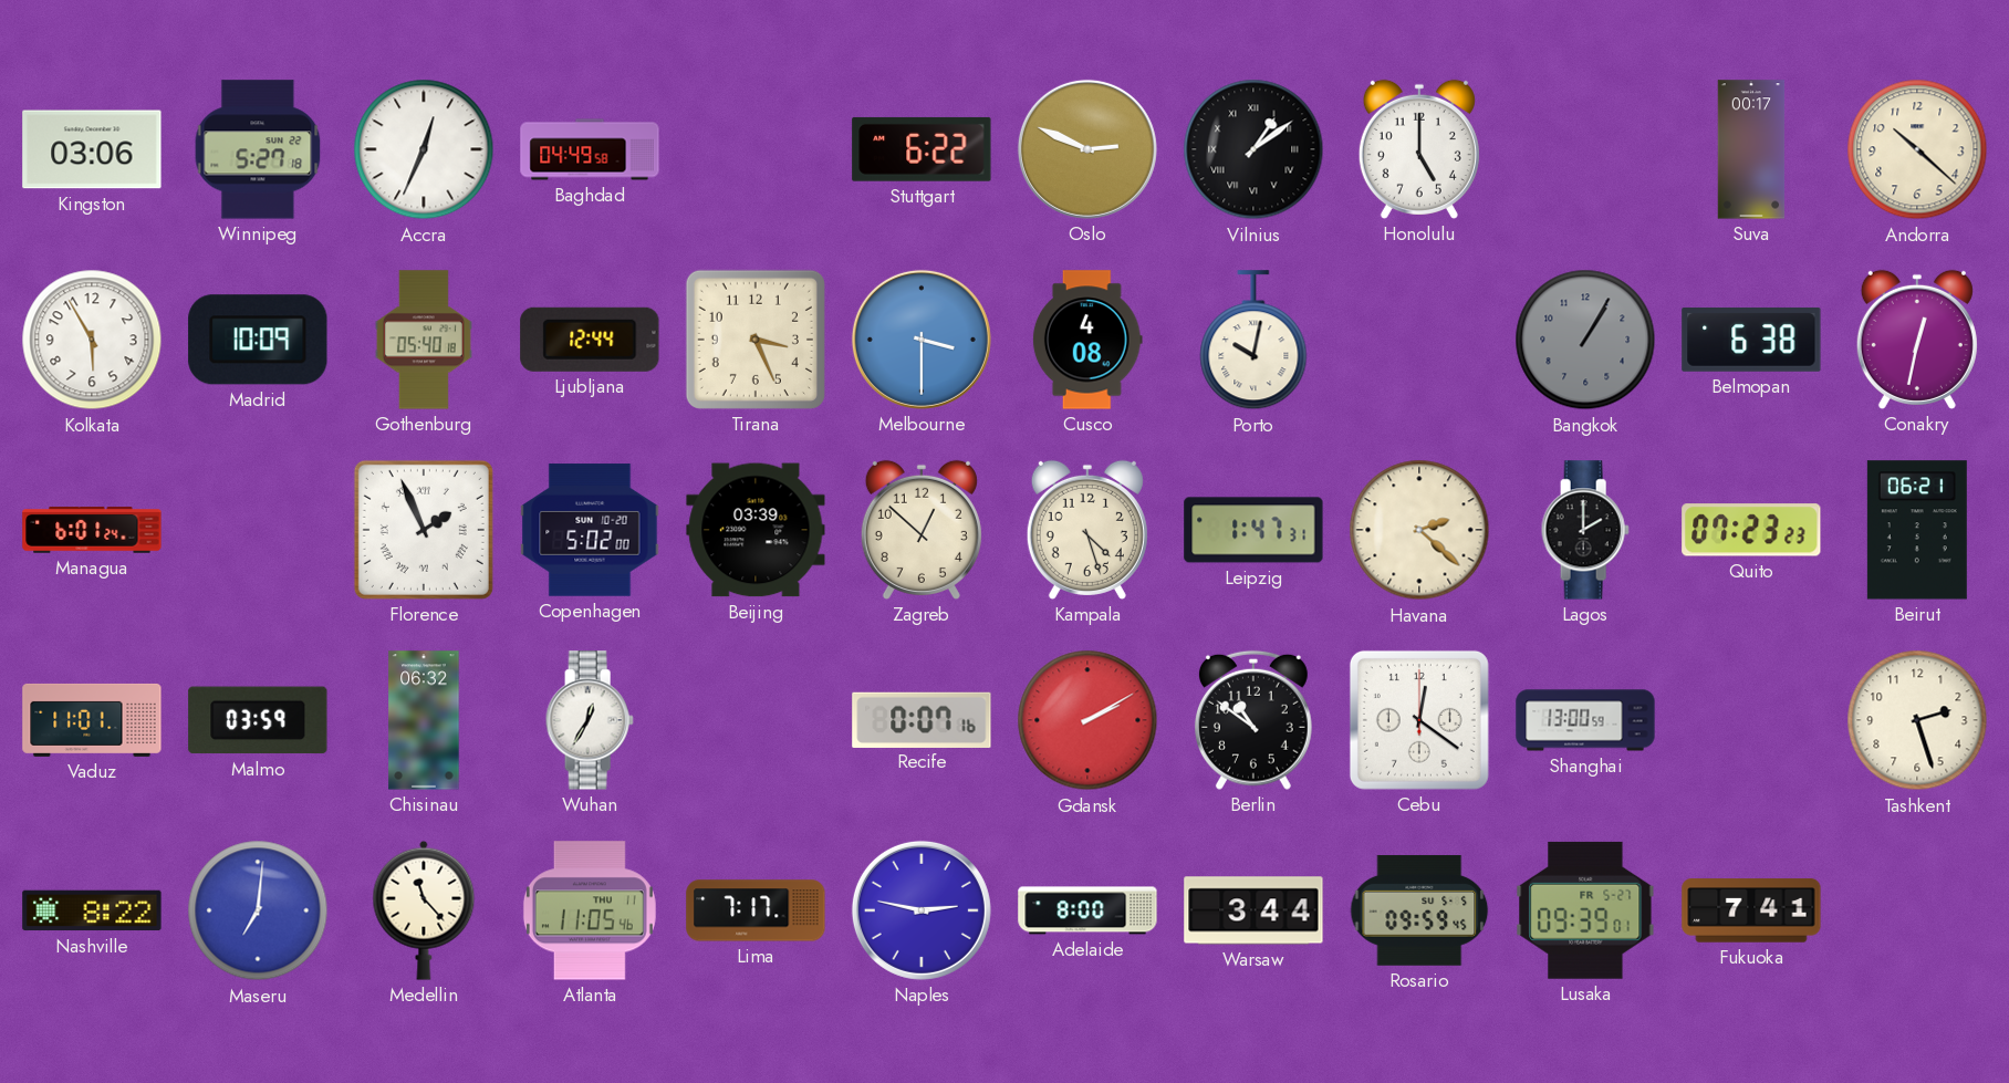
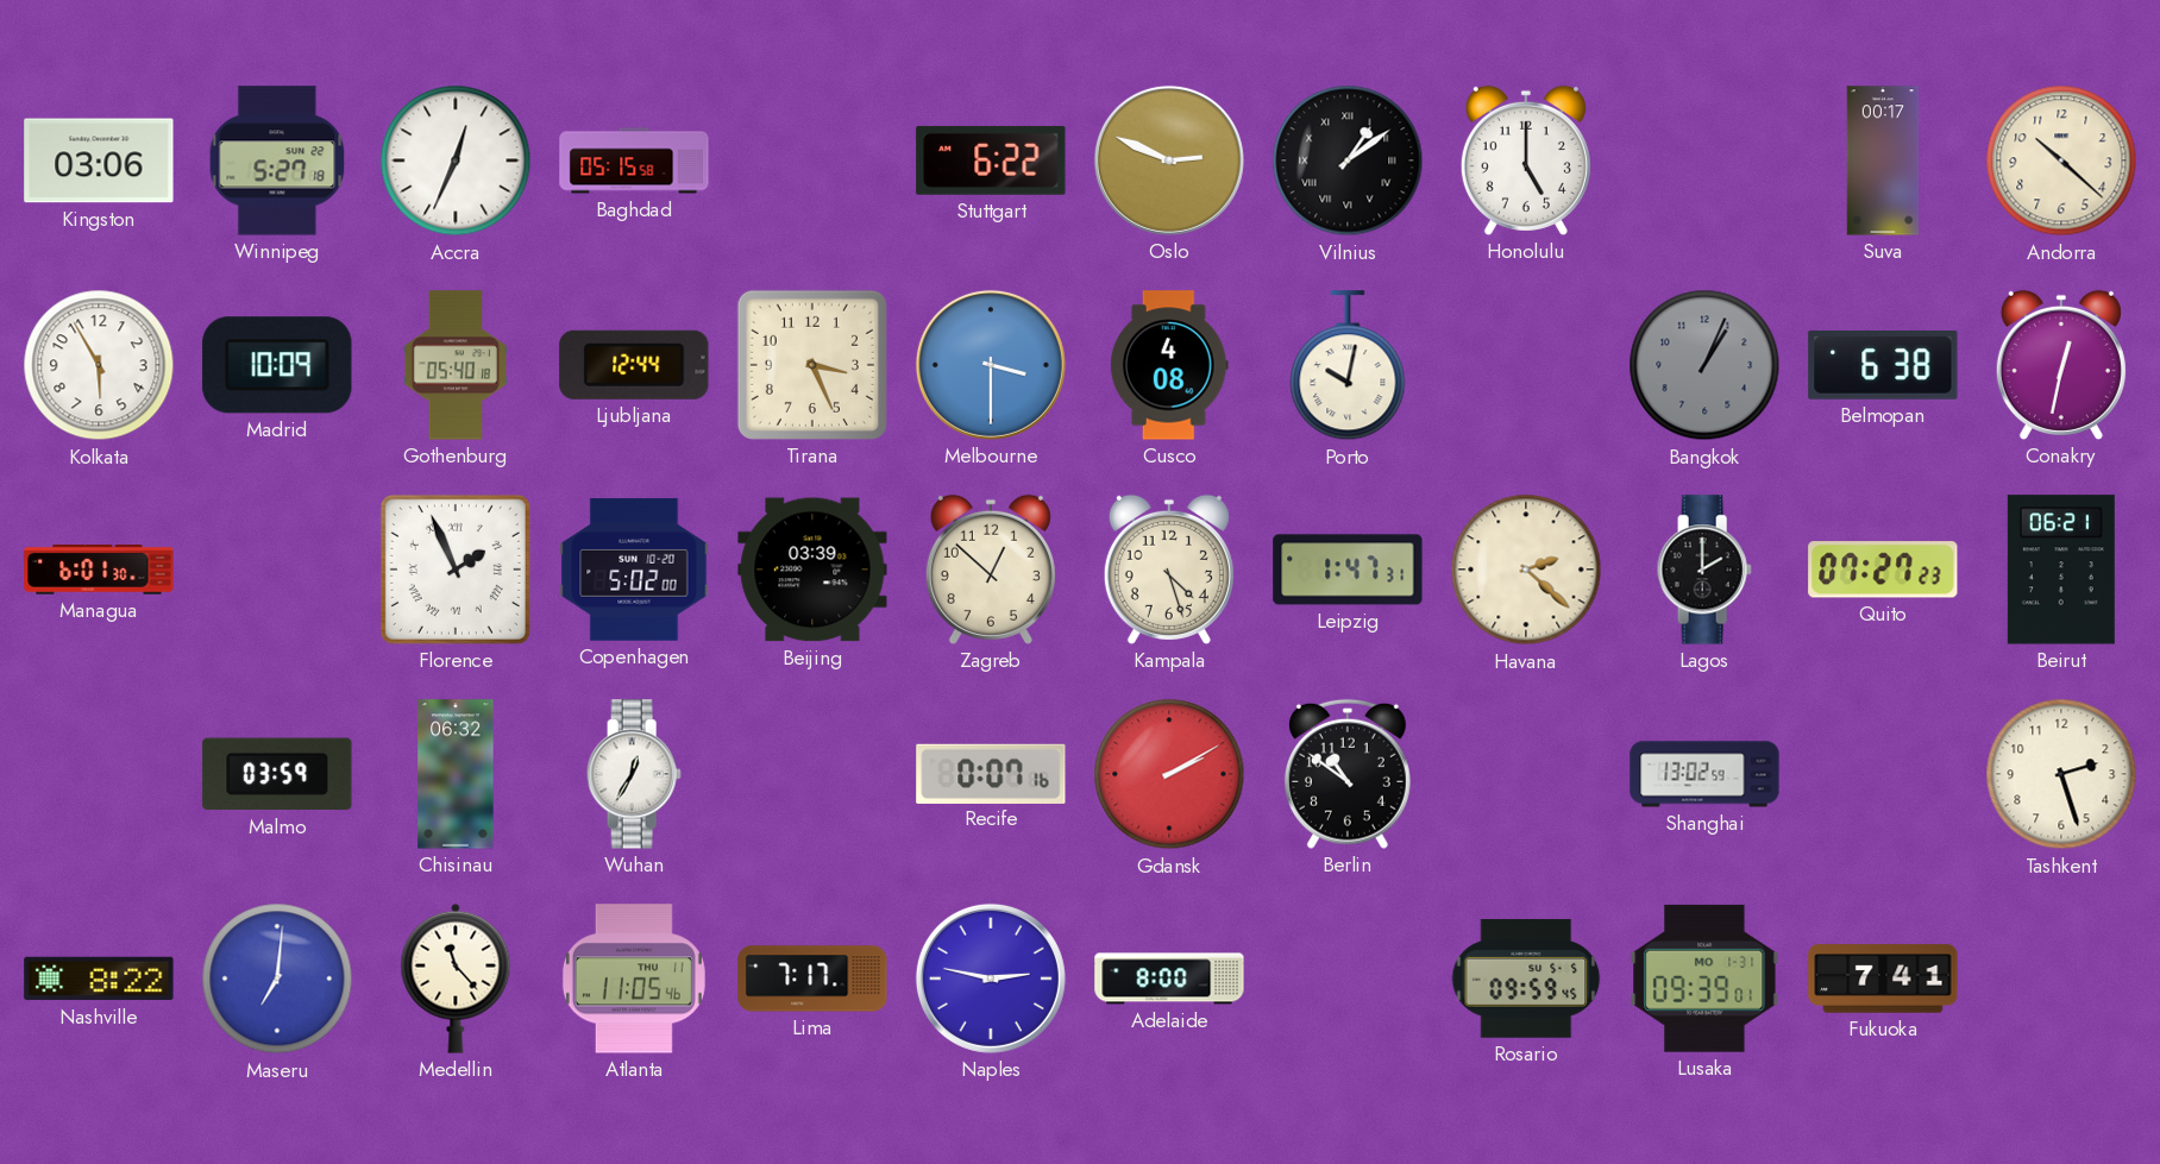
Baghdad: 04:49 -> 05:15 (634, 161)
Bangkok: 1:05 -> 1:04 (1704, 365)
Managua: 6:01:24 -> 6:01:30 (99, 570)
Quito: 07:23 -> 07:27 (1883, 570)
Vaduz: 11:01 -> none (92, 720)
Cebu: 12:21 -> none (1419, 720)
Shanghai: 13:00 -> 13:02 (1704, 774)
Warsaw: 3:44 -> none (1253, 910)
Lusaka date: FR 5-27 -> MO 1-31 (1704, 979)
